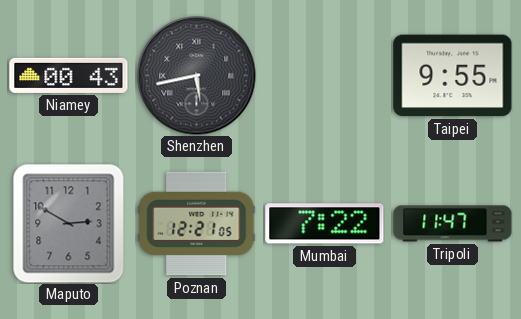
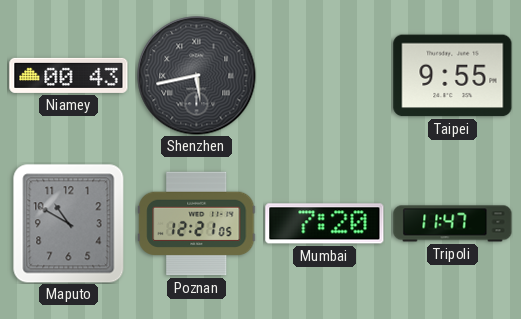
Maputo: 2:50 -> 10:50 (69, 223)
Mumbai: 7:22 -> 7:20 (325, 224)
